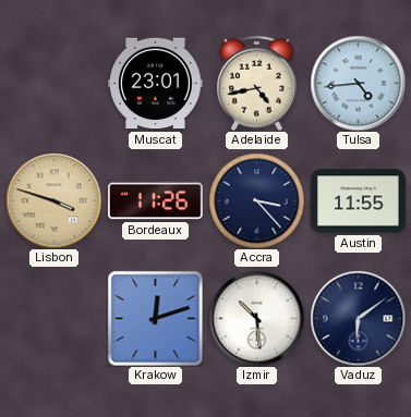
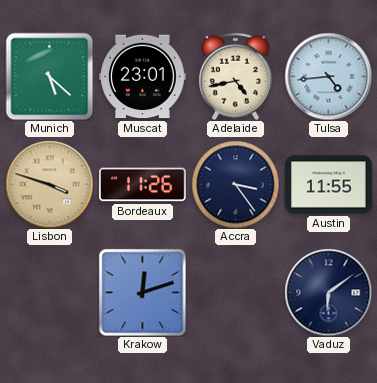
Munich: none -> 5:22 (49, 76)
Accra: 3:23 -> 3:24 (235, 184)
Izmir: 10:29 -> none (256, 318)
